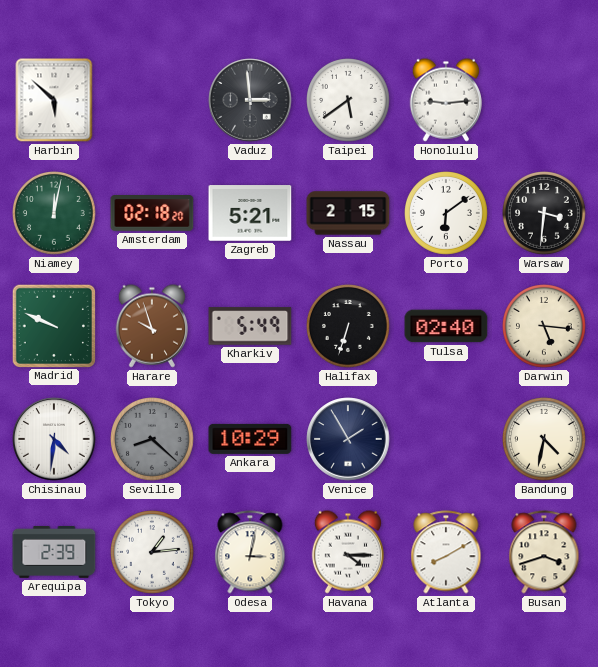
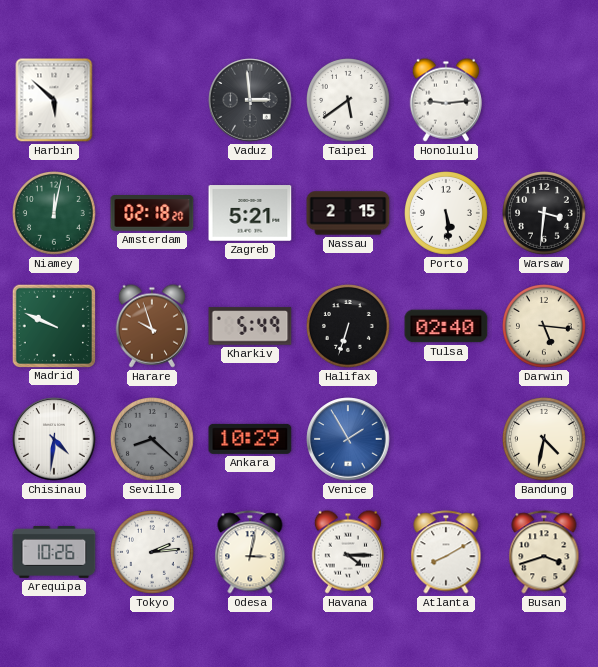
Porto: 6:09 -> 5:29 (447, 214)
Venice dial: navy -> blue (348, 439)
Arequipa: 2:39 -> 10:26 (54, 552)
Tokyo: 1:14 -> 2:14 (153, 553)
